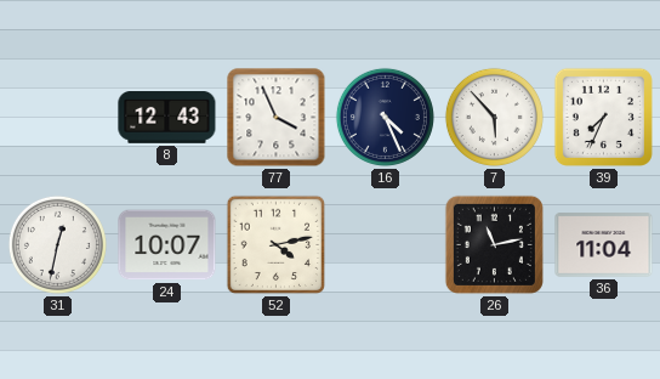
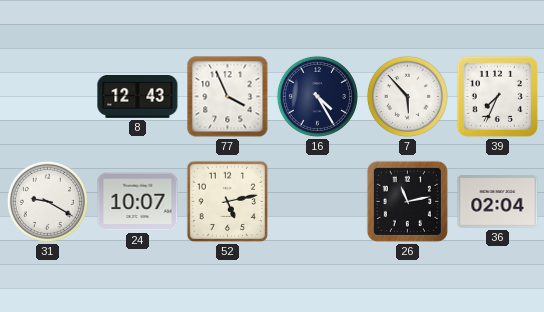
16: 4:26 -> 4:25 (317, 96)
31: 12:32 -> 9:20 (47, 201)
52: 4:13 -> 5:13 (227, 202)
36: 11:04 -> 02:04 (498, 202)
